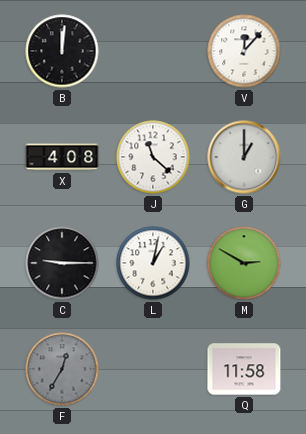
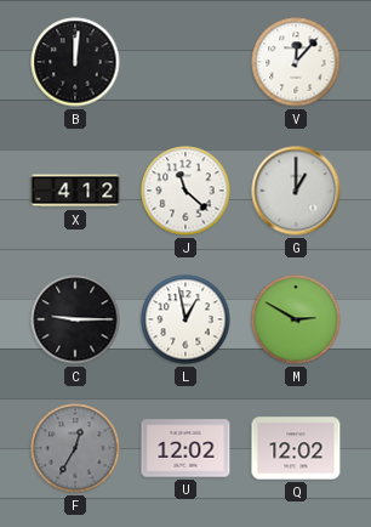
X: 4:08 -> 4:12 (75, 191)
L: 1:02 -> 12:58 (185, 319)
U: none -> 12:02 (185, 448)
Q: 11:58 -> 12:02 (296, 448)
